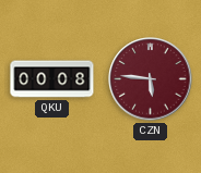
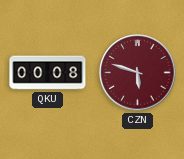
CZN: 5:46 -> 5:48 (138, 73)
